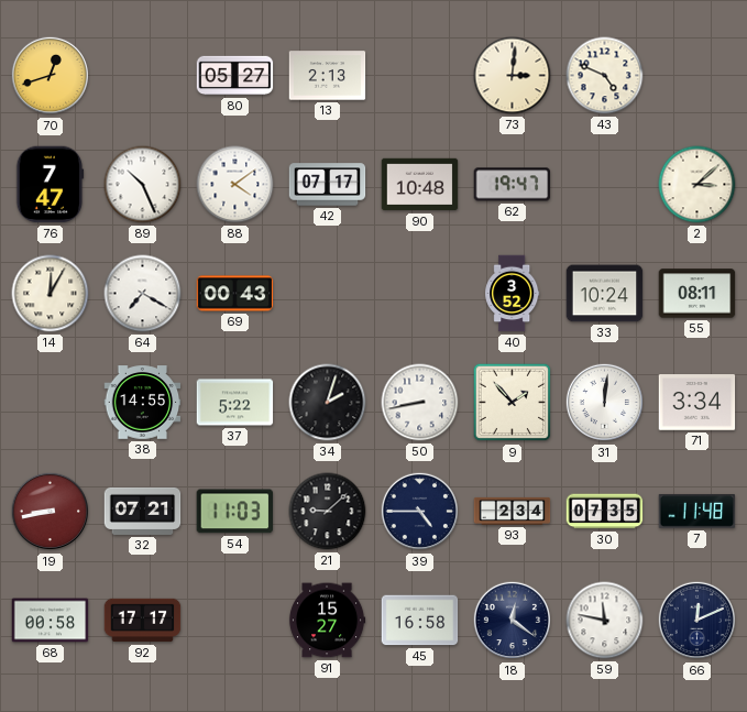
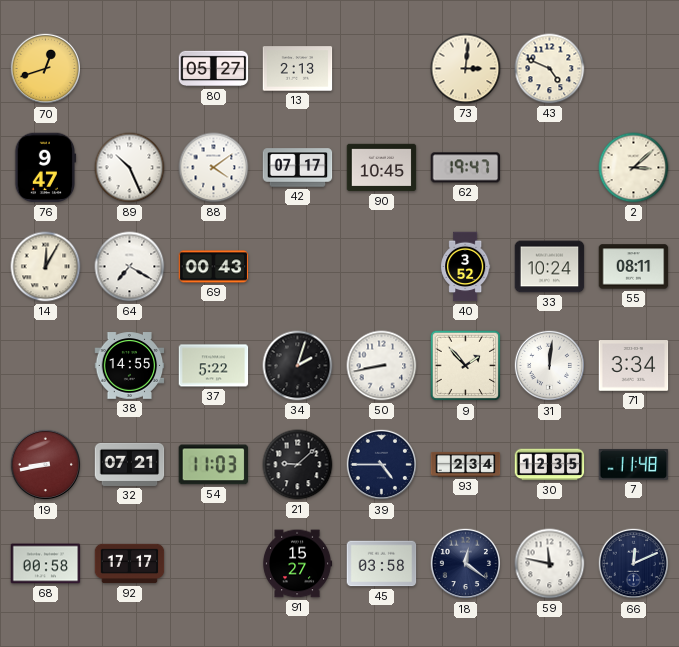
76: 7:47 -> 9:47 (45, 168)
90: 10:48 -> 10:45 (382, 168)
30: 07:35 -> 12:35 (550, 465)
45: 16:58 -> 03:58 (382, 564)
